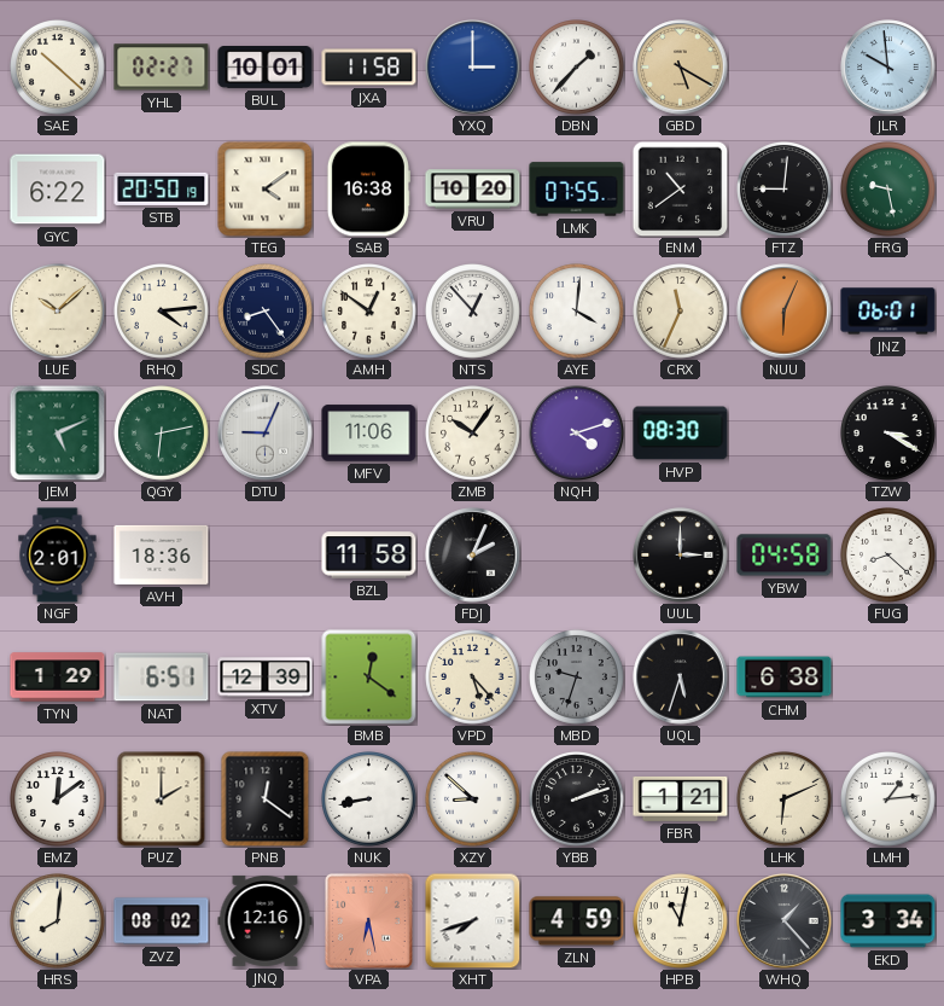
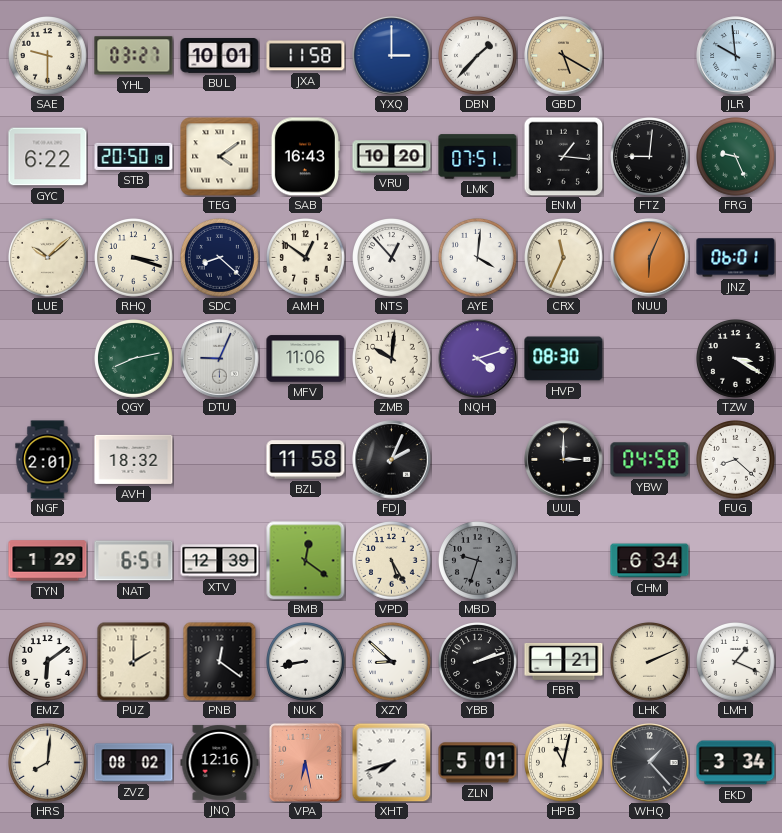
SAE: 10:22 -> 9:30 (48, 56)
YHL: 02:27 -> 03:27 (134, 56)
SAB: 16:38 -> 16:43 (305, 157)
LMK: 07:55 -> 07:51 (478, 157)
ENM: 10:39 -> 1:16 (563, 156)
FRG: 9:28 -> 9:26 (736, 157)
RHQ: 4:14 -> 3:18 (134, 258)
SDC: 8:24 -> 8:22 (220, 258)
JEM: 5:11 -> none (57, 432)
QGY: 6:13 -> 8:13 (134, 359)
ZMB: 10:06 -> 10:01 (392, 359)
AVH: 18:36 -> 18:32 (134, 459)
VPD: 5:23 -> 5:25 (392, 561)
UQL: 5:33 -> none (681, 678)
CHM: 6:38 -> 6:34 (650, 561)
EMZ: 12:09 -> 6:09 (48, 662)
LHK: 6:11 -> 2:11 (650, 662)
LMH: 1:14 -> 1:19 (736, 662)
ZLN: 4:59 -> 5:01 (478, 763)
